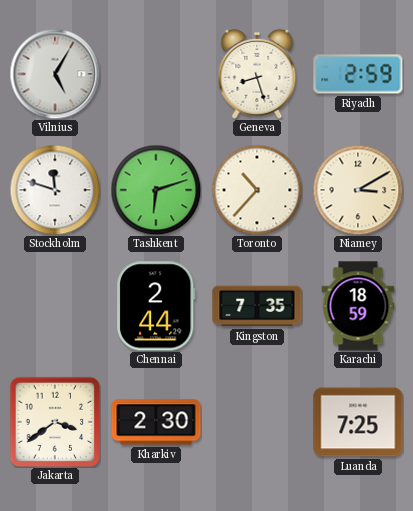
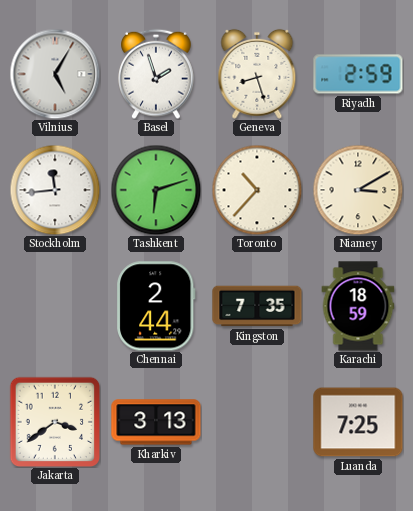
Basel: none -> 1:57 (157, 74)
Stockholm: 11:48 -> 11:44 (55, 190)
Kharkiv: 2:30 -> 3:13 (156, 422)
